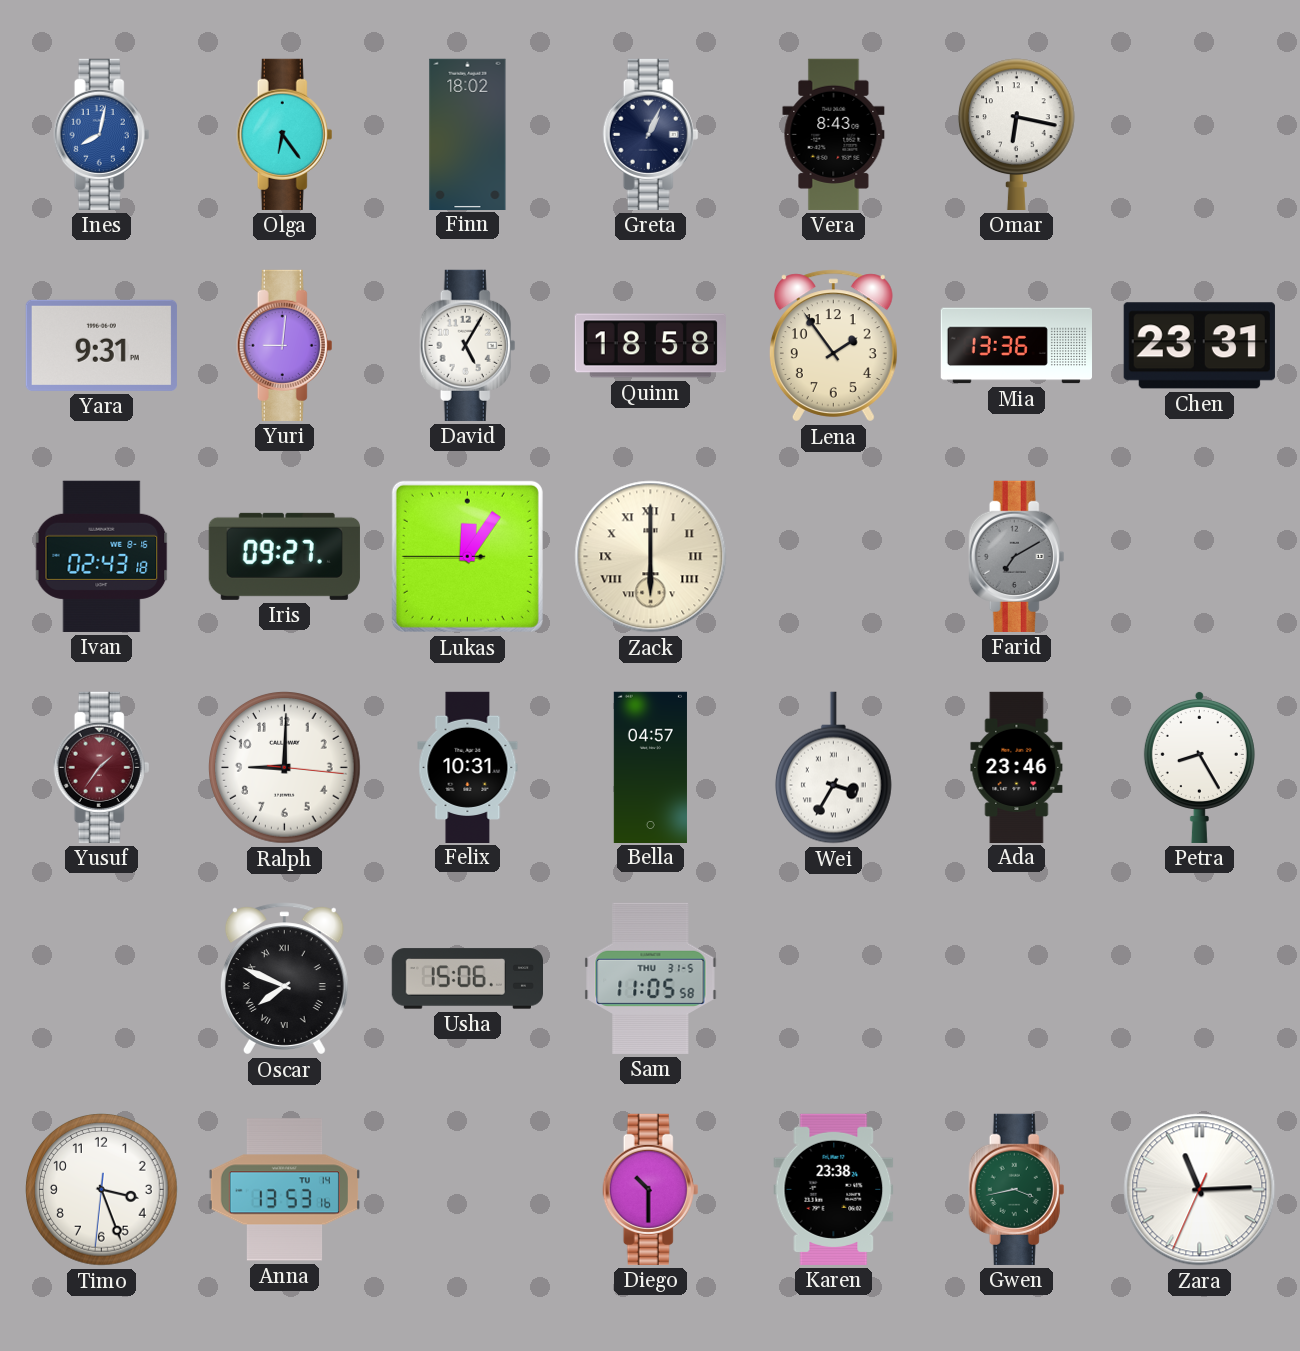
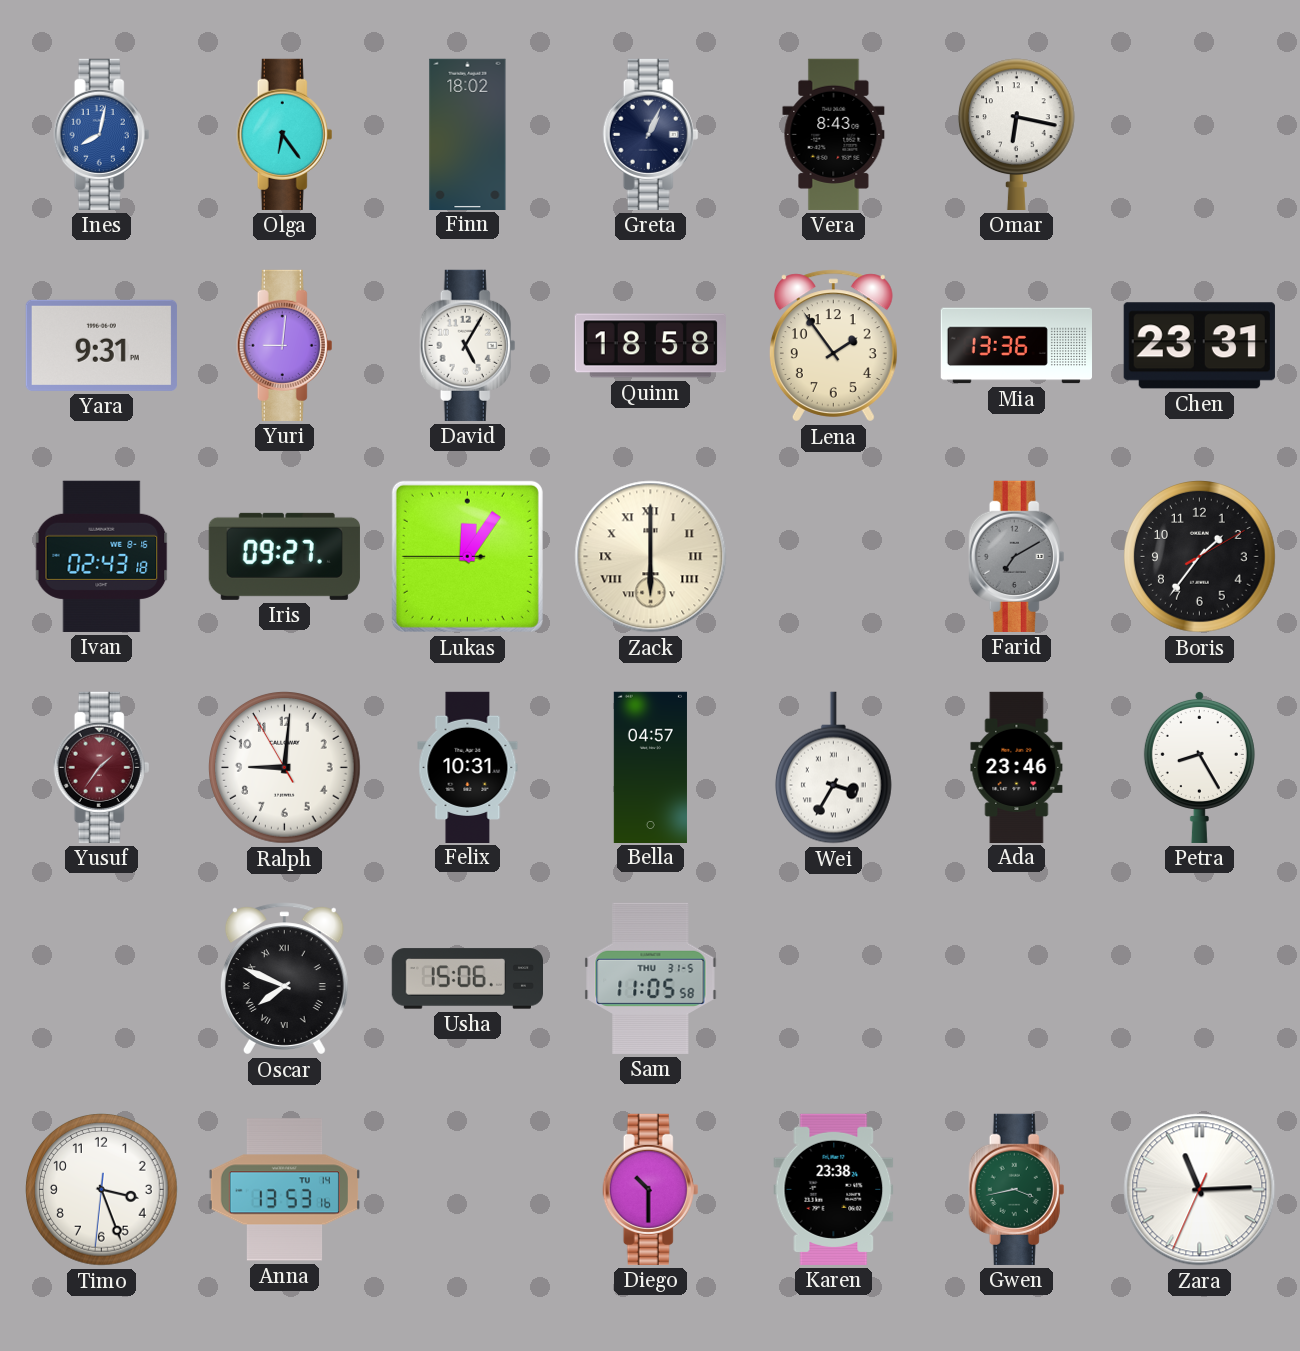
Boris: none -> 1:36 (1200, 557)
Ralph: 9:00:16 -> 9:00:55 (285, 768)
